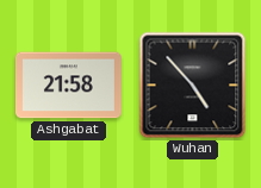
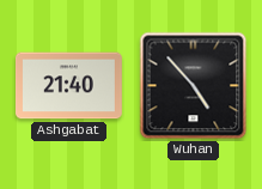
Ashgabat: 21:58 -> 21:40 (68, 86)
